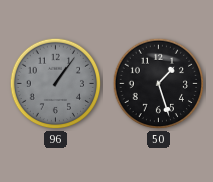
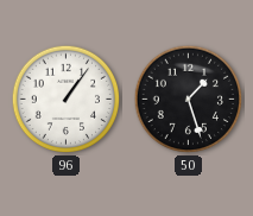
96 dial: grey -> white (67, 100)
